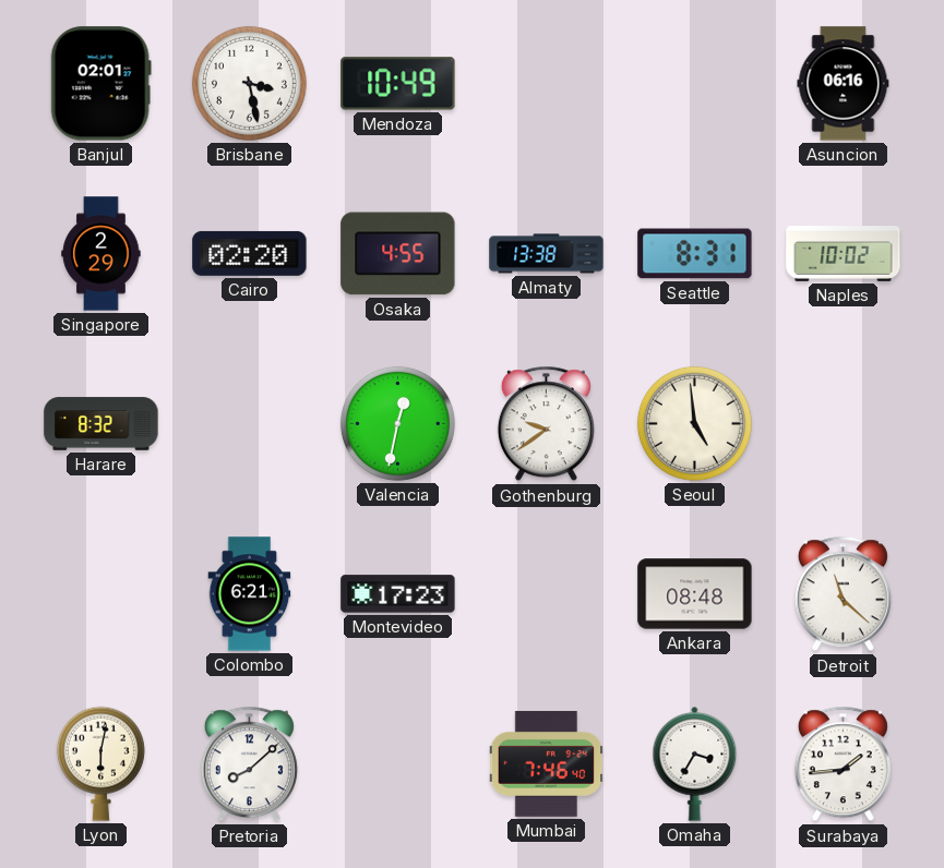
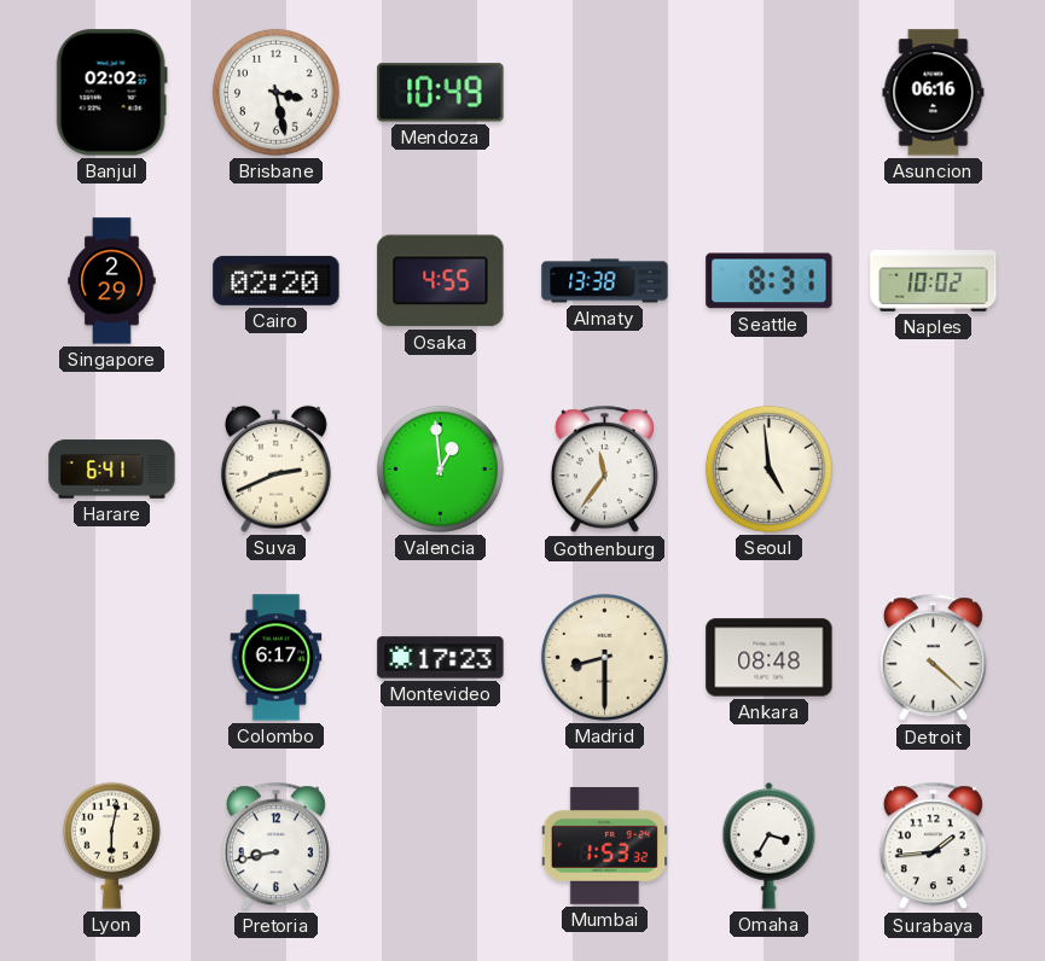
Banjul: 02:01 -> 02:02 (111, 93)
Harare: 8:32 -> 6:41 (112, 470)
Suva: none -> 2:41 (275, 468)
Valencia: 12:32 -> 12:59 (440, 468)
Gothenburg: 9:39 -> 11:36 (604, 470)
Colombo: 6:21 -> 6:17 (277, 658)
Madrid: none -> 8:30 (604, 657)
Detroit: 11:22 -> 4:22 (933, 658)
Pretoria: 8:08 -> 8:43 (275, 846)
Mumbai: 7:46 -> 1:53 (605, 845)
